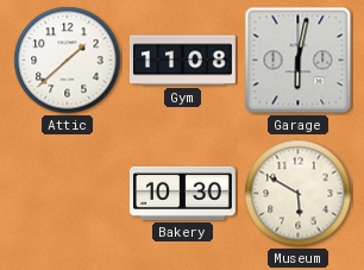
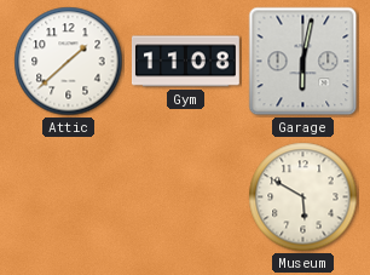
Bakery: 10:30 -> none (182, 193)
